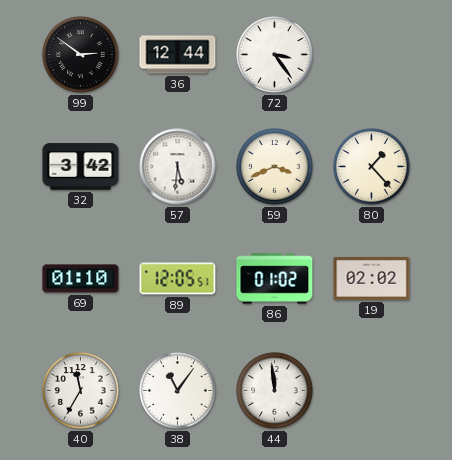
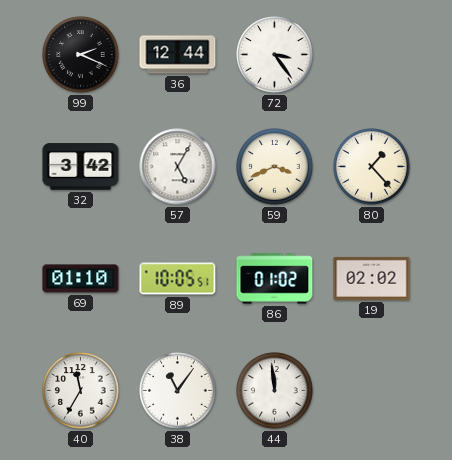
99: 2:51 -> 2:19 (81, 55)
57: 5:31 -> 5:05 (178, 167)
89: 12:05 -> 10:05 (178, 279)
